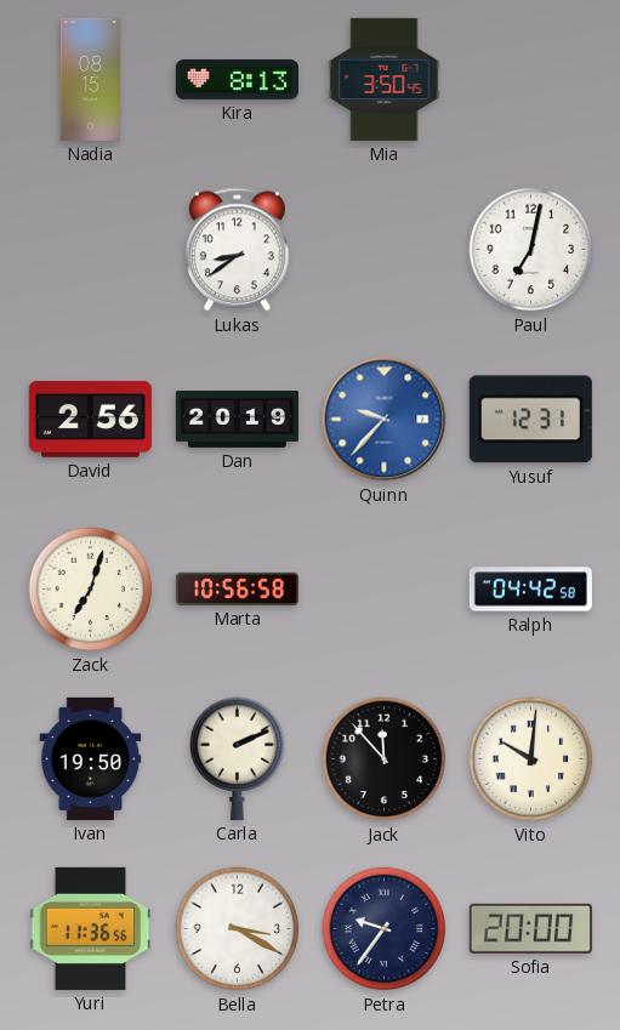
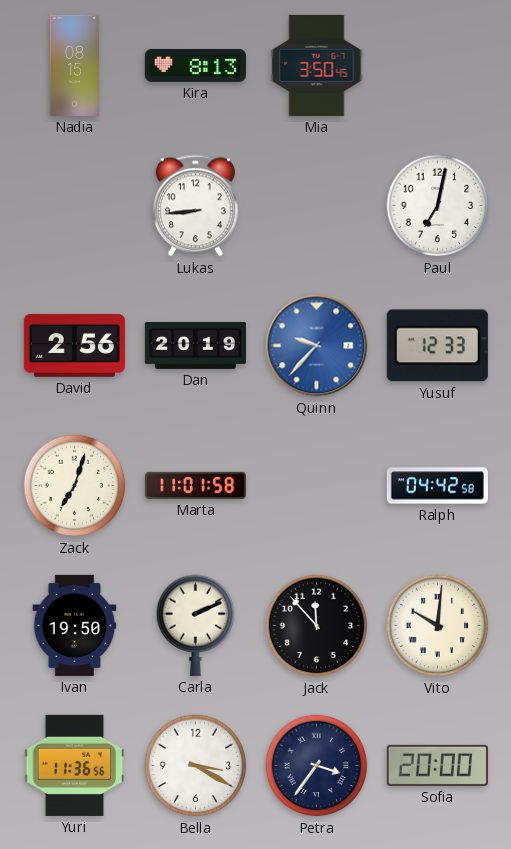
Lukas: 8:39 -> 8:44 (195, 206)
Yusuf: 12:31 -> 12:33 (437, 346)
Marta: 10:56 -> 11:01 (195, 485)
Petra: 9:36 -> 3:36 (317, 766)
